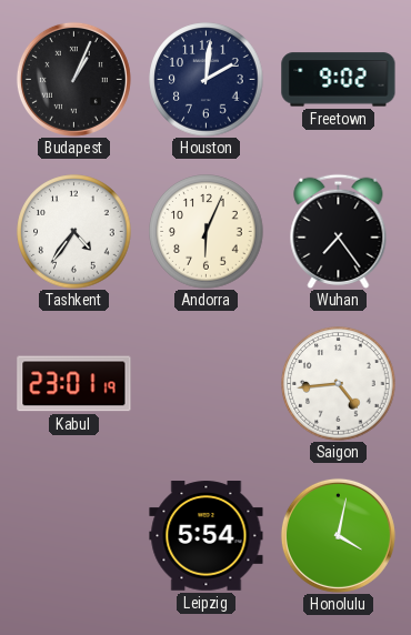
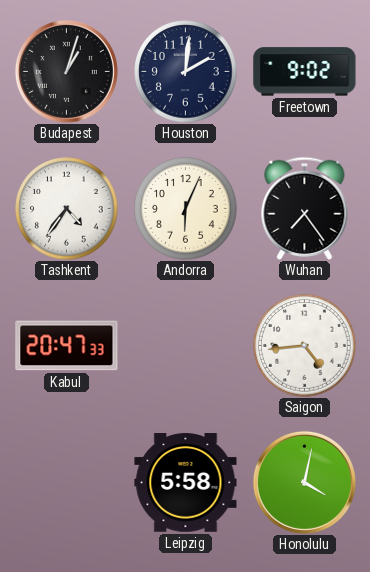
Budapest: 1:04 -> 1:03 (66, 71)
Kabul: 23:01 -> 20:47 (67, 346)
Leipzig: 5:54 -> 5:58 (186, 483)
